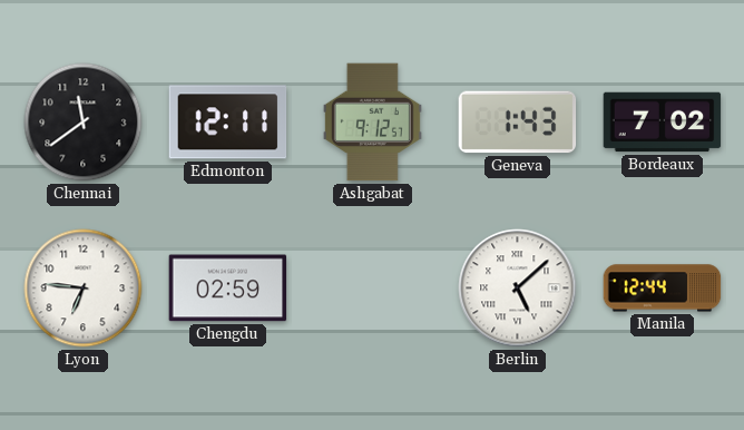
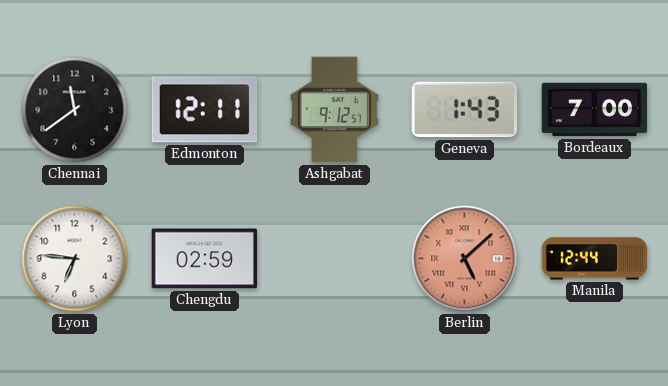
Bordeaux: 7:02 -> 7:00 (595, 110)
Berlin dial: white -> salmon (465, 259)
